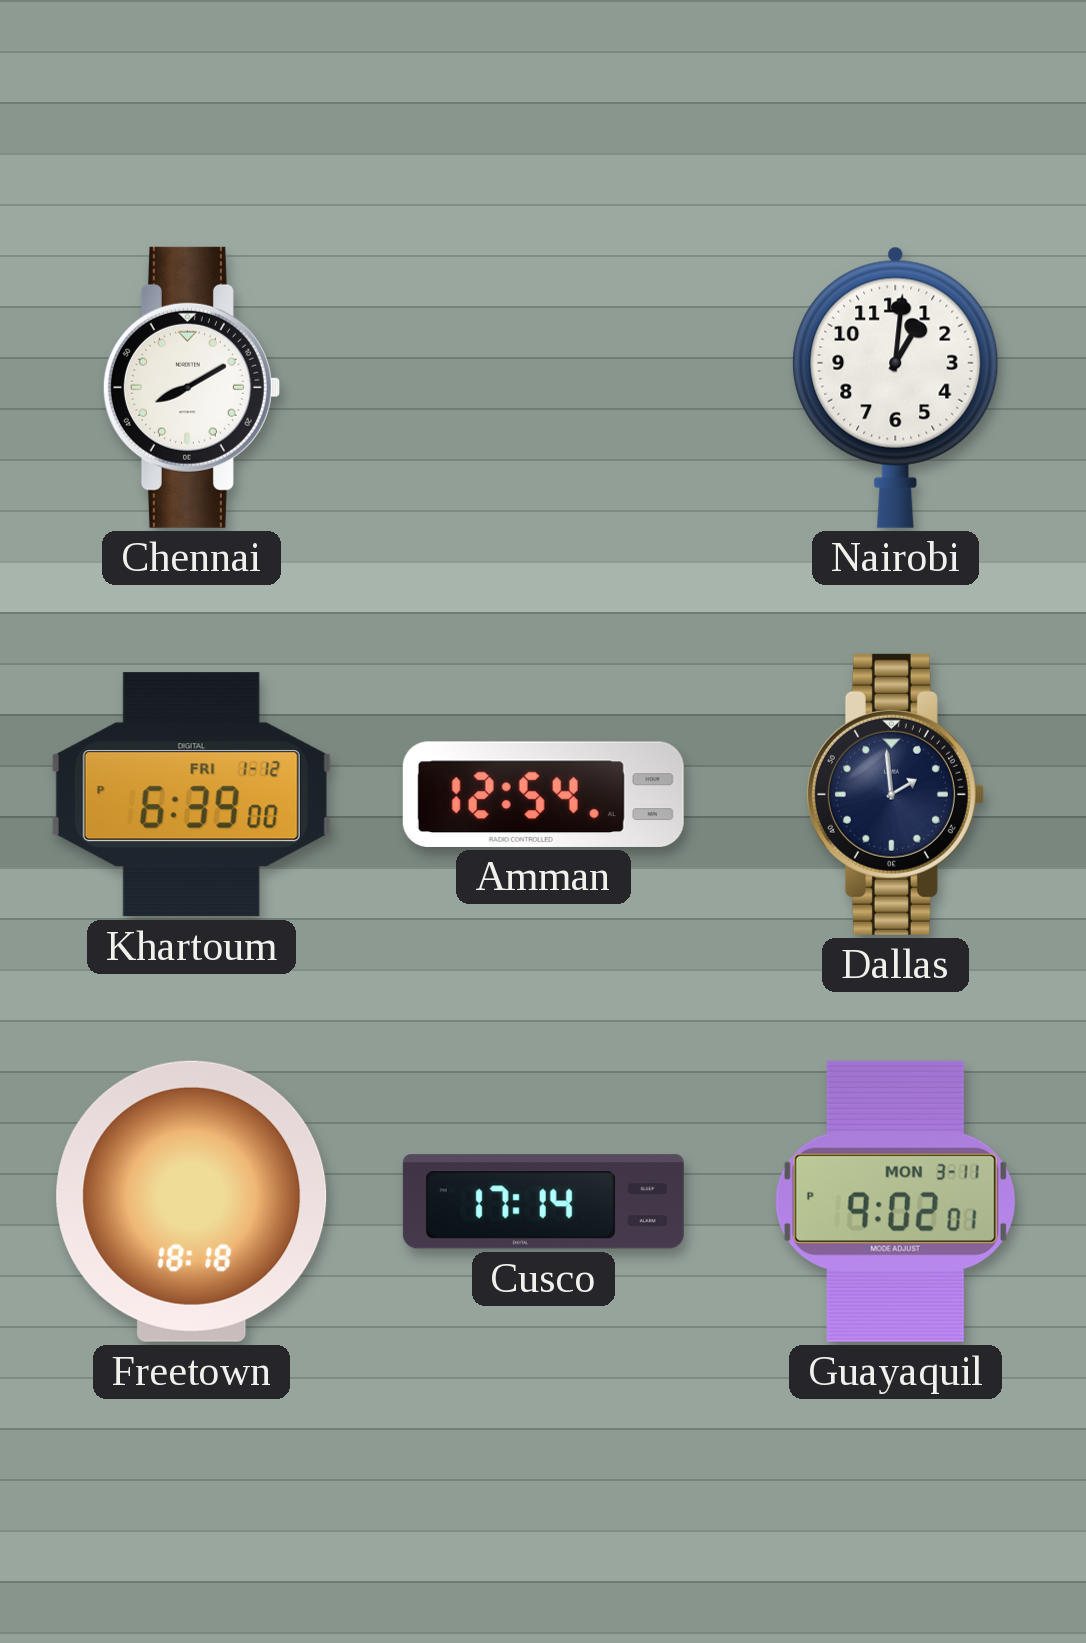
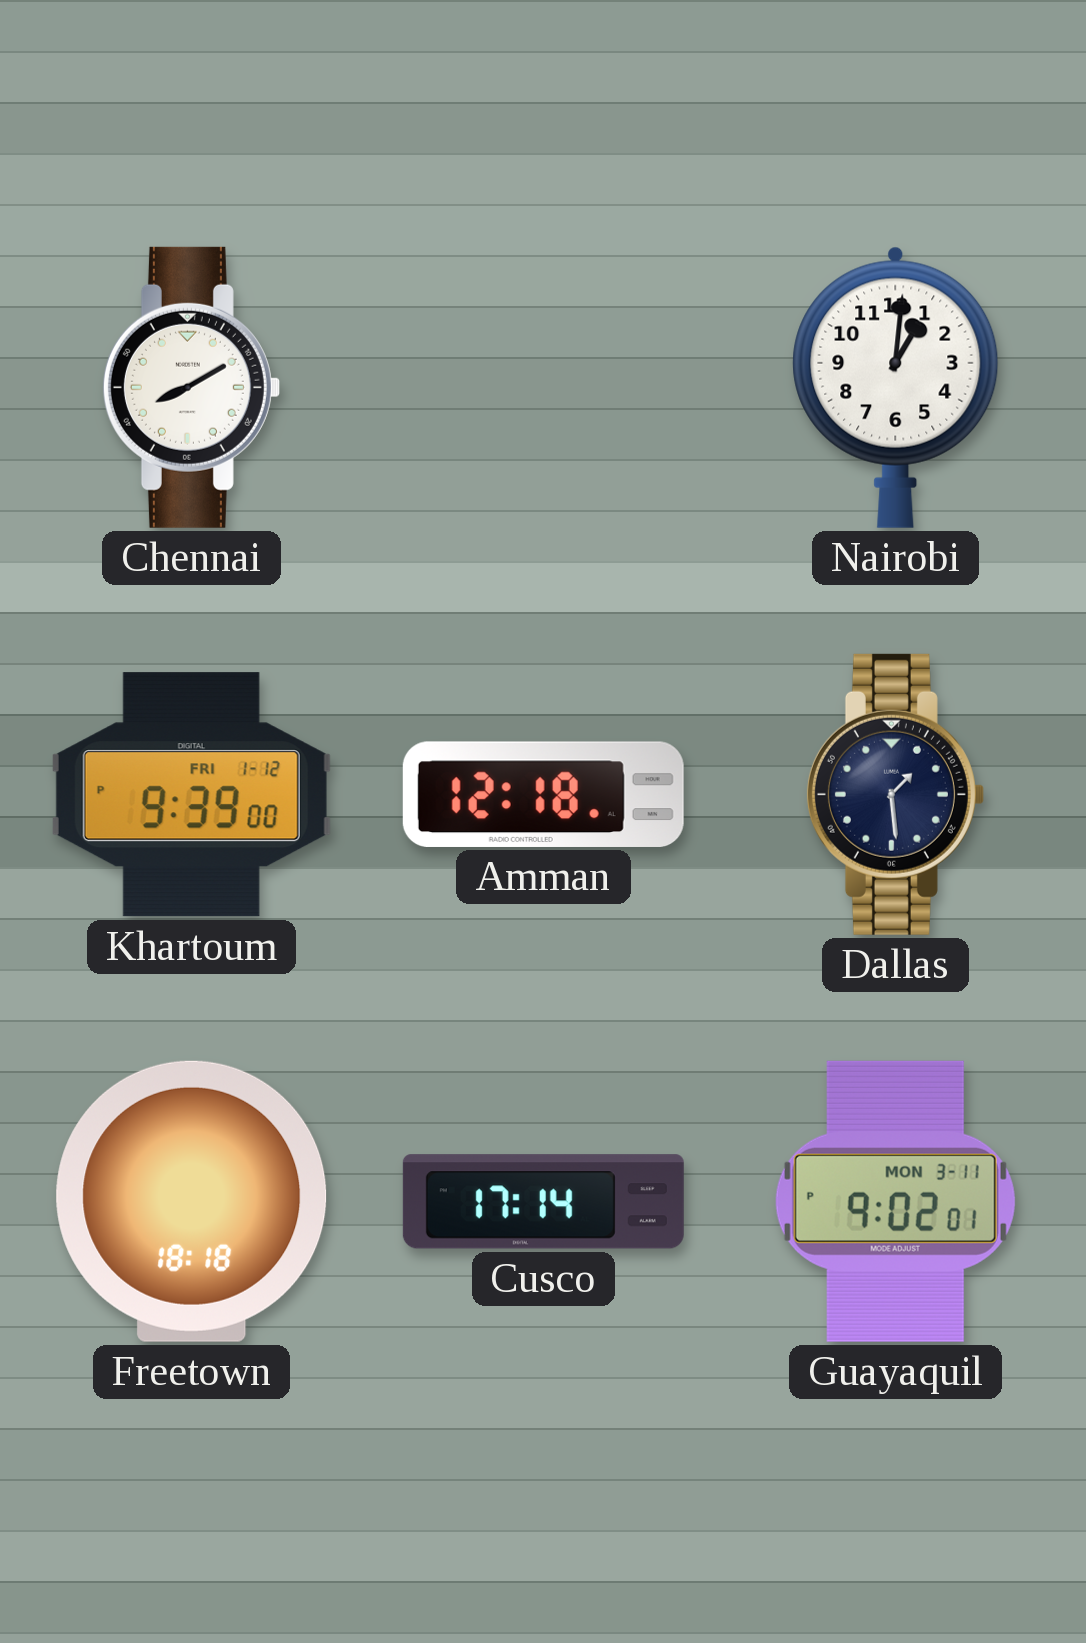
Khartoum: 6:39 -> 9:39 (191, 795)
Amman: 12:54 -> 12:18 (543, 794)
Dallas: 1:59 -> 1:29 (895, 794)
